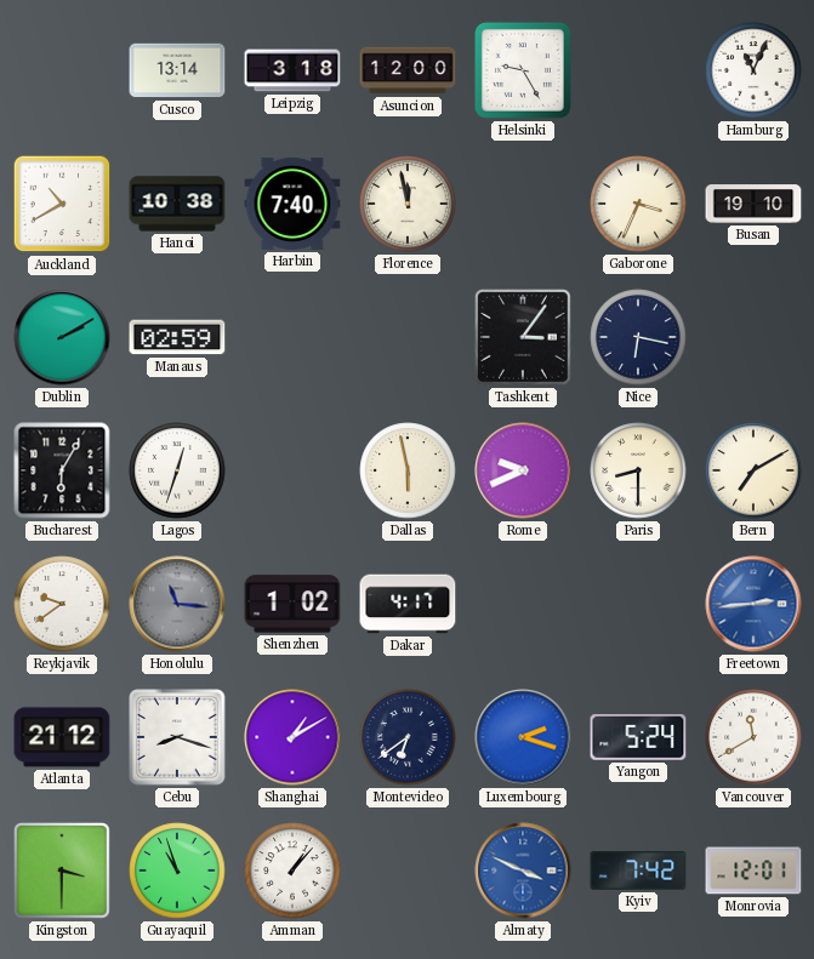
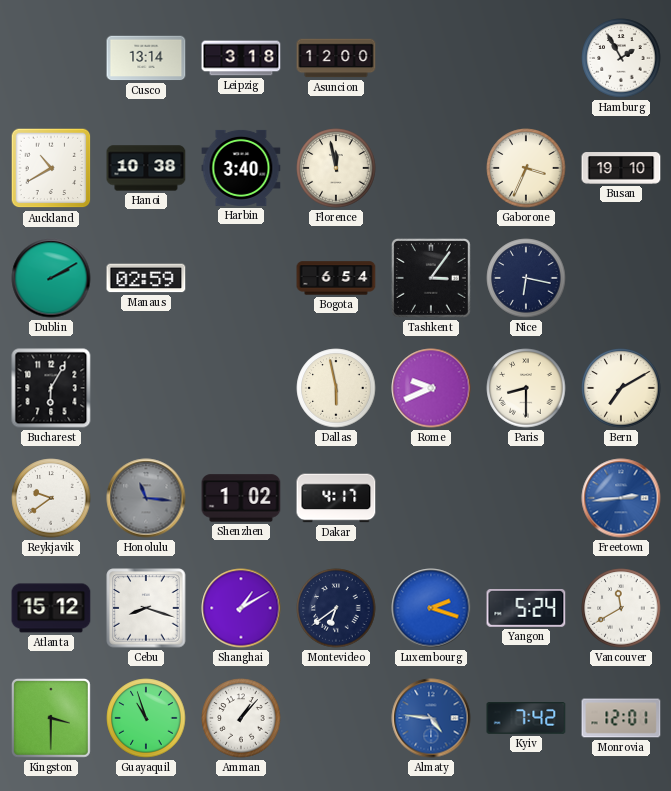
Helsinki: 9:25 -> none (523, 70)
Hamburg: 11:04 -> 1:55 (621, 58)
Harbin: 7:40 -> 3:40 (241, 168)
Bogota: none -> 6:54 (336, 278)
Lagos: 12:33 -> none (177, 470)
Atlanta: 21:12 -> 15:12 (51, 608)
Almaty: 3:49 -> 4:46 (431, 718)
